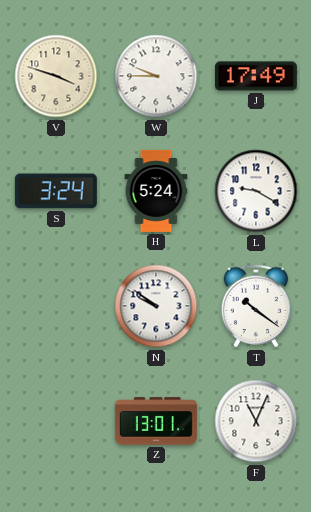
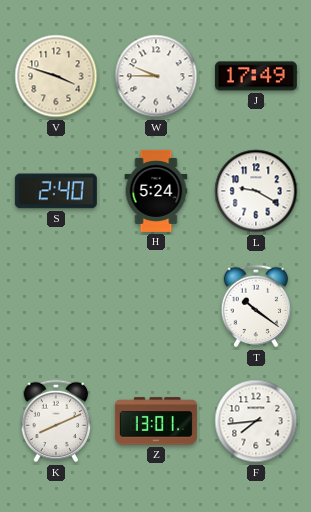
S: 3:24 -> 2:40 (56, 191)
N: 9:51 -> none (156, 306)
K: none -> 8:11 (56, 421)
F: 11:04 -> 7:44 (256, 421)
